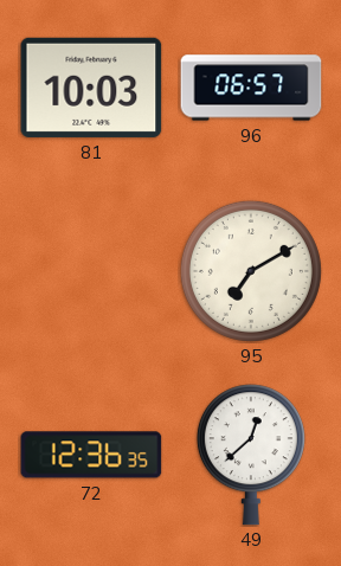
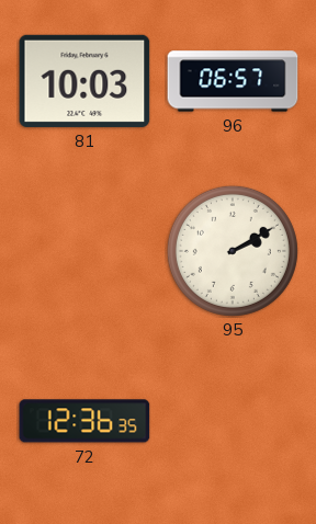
95: 7:10 -> 2:10 (233, 251)
49: 12:38 -> none (251, 455)
